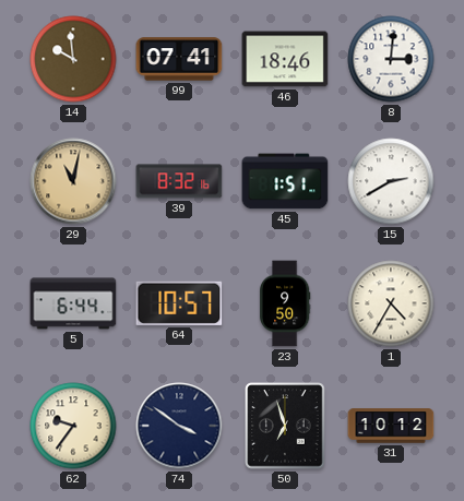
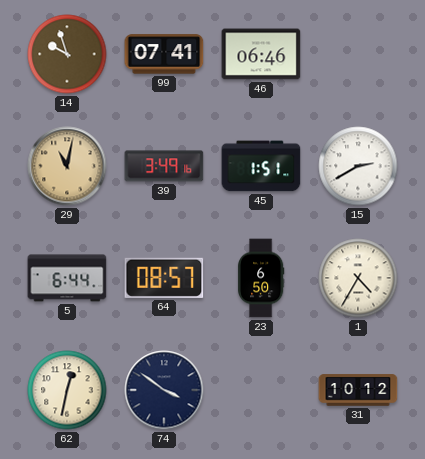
14: 9:59 -> 9:57 (67, 54)
46: 18:46 -> 06:46 (261, 54)
8: 3:01 -> none (391, 59)
39: 8:32 -> 3:49 (164, 166)
64: 10:57 -> 08:57 (164, 278)
23: 9:50 -> 6:50 (261, 278)
62: 9:36 -> 12:32 (67, 390)
50: 6:57 -> none (285, 426)
